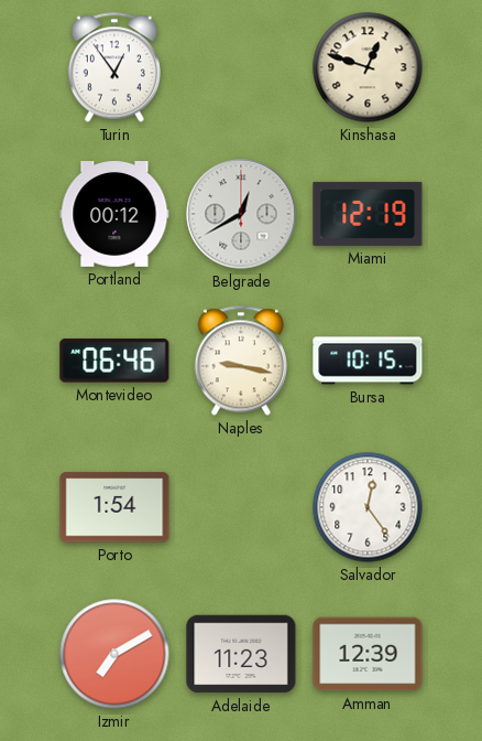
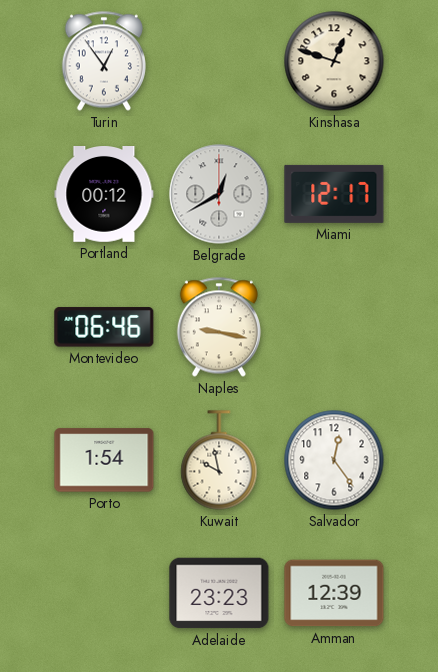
Miami: 12:19 -> 12:17 (334, 194)
Bursa: 10:15 -> none (368, 361)
Kuwait: none -> 9:58 (219, 460)
Izmir: 7:10 -> none (114, 654)
Adelaide: 11:23 -> 23:23 (219, 593)
